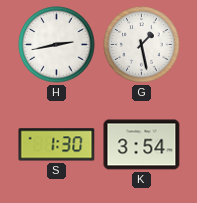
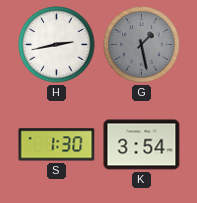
G dial: white -> grey (142, 45)
